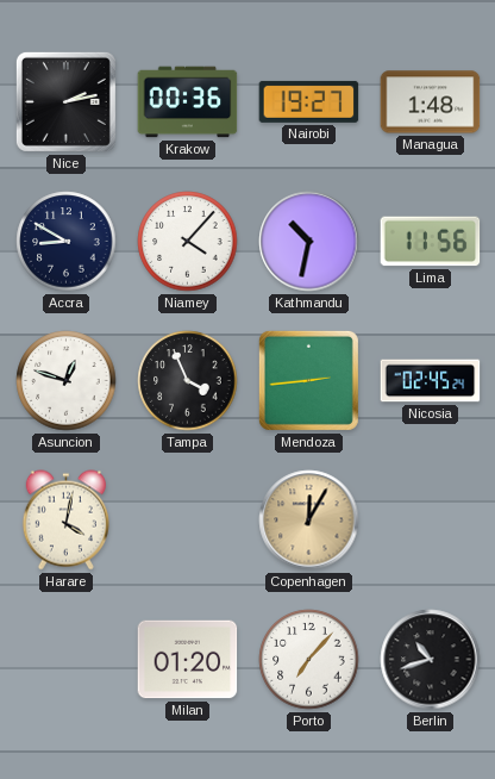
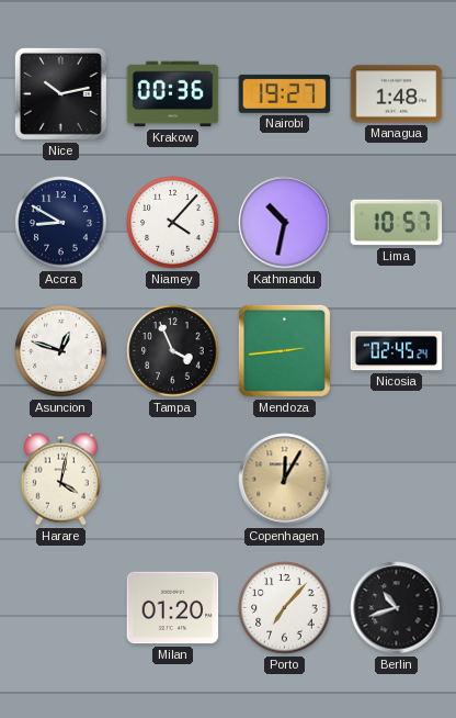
Nice: 2:13 -> 10:13 (60, 93)
Lima: 11:56 -> 10:57 (397, 223)
